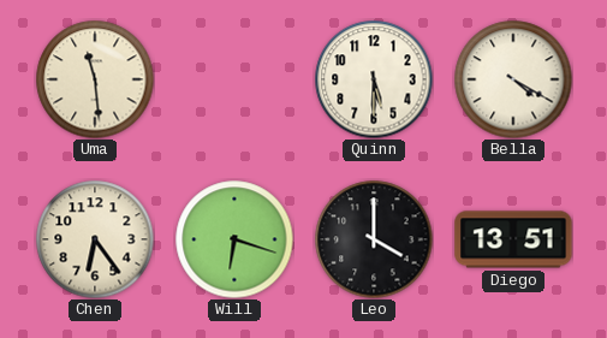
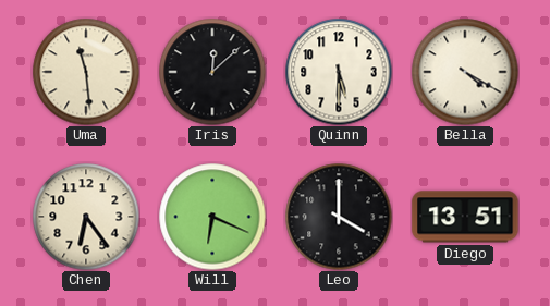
Iris: none -> 12:08 (212, 72)
Will: 6:18 -> 6:19 (212, 217)
